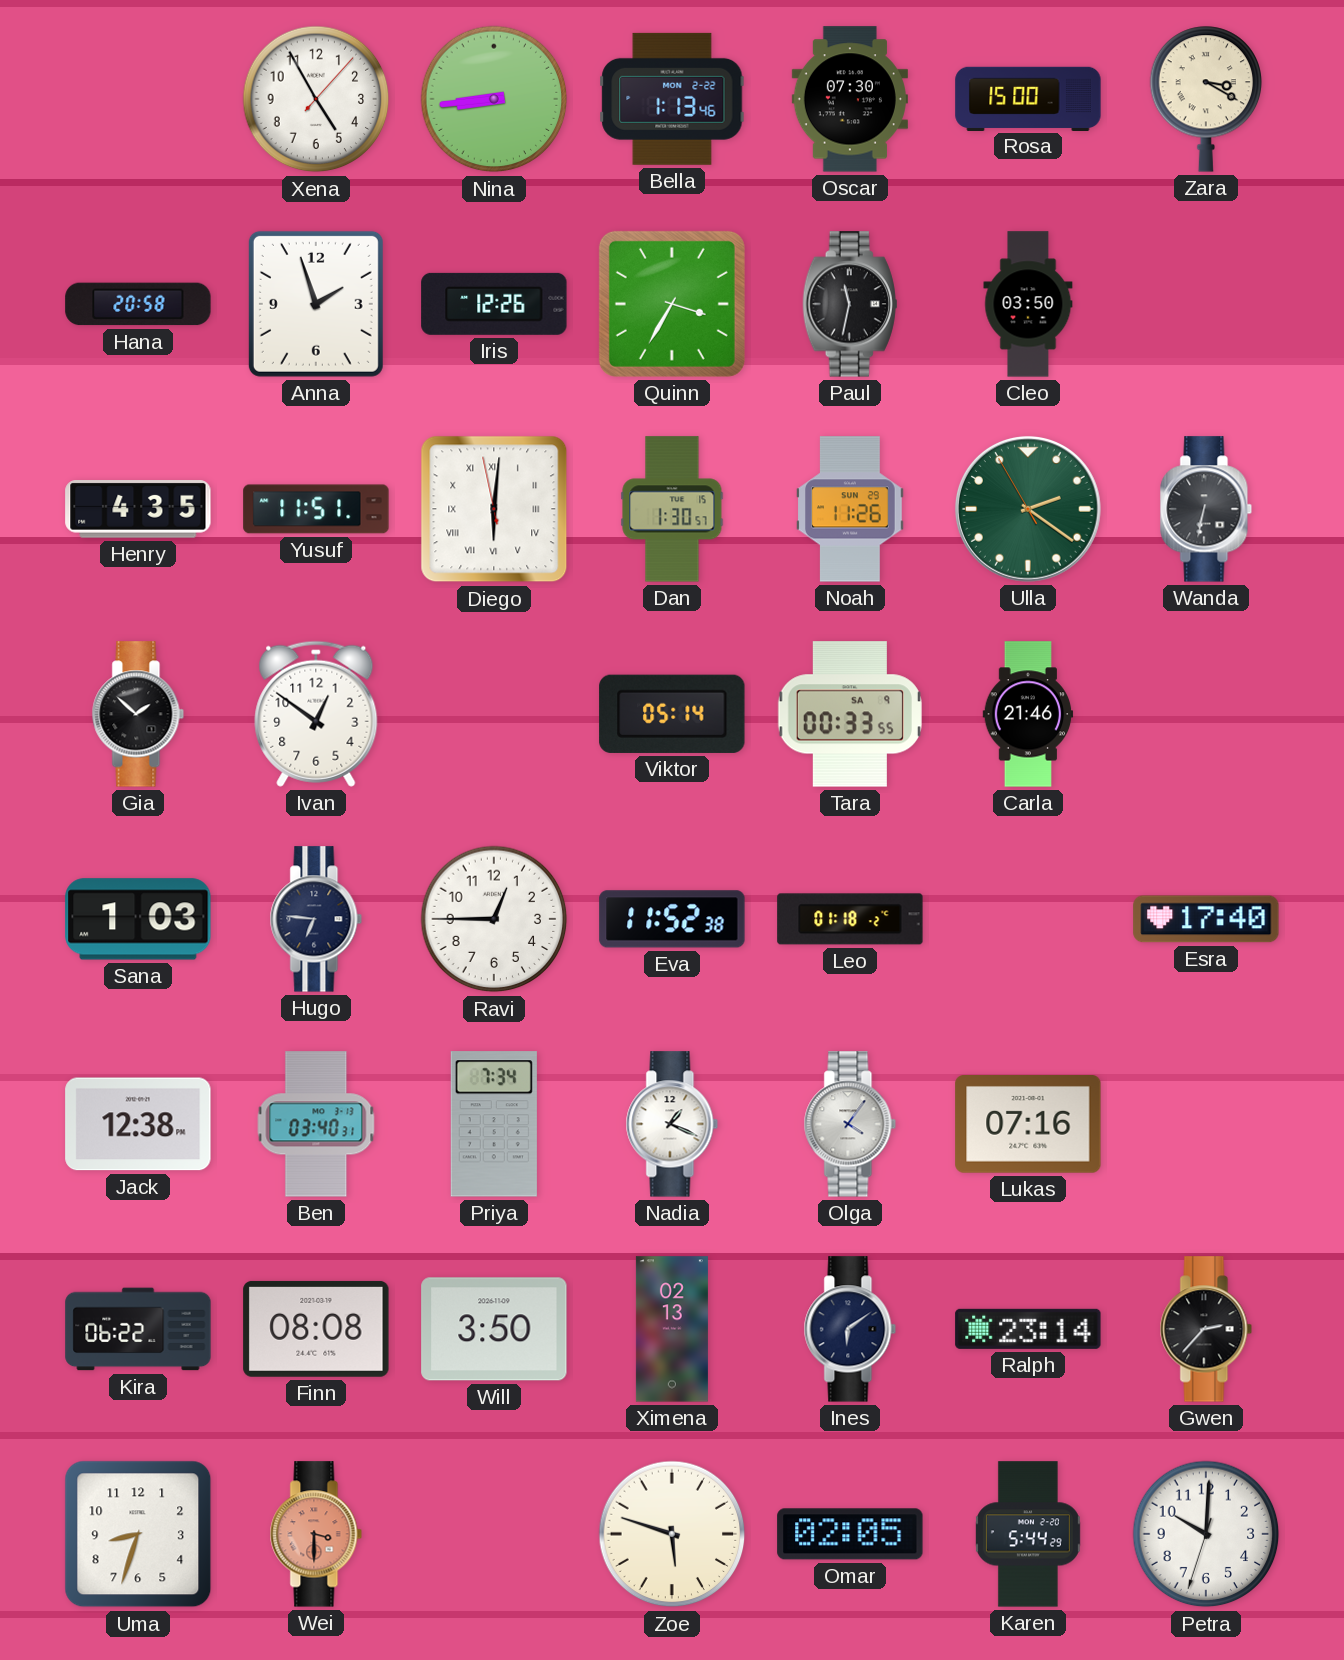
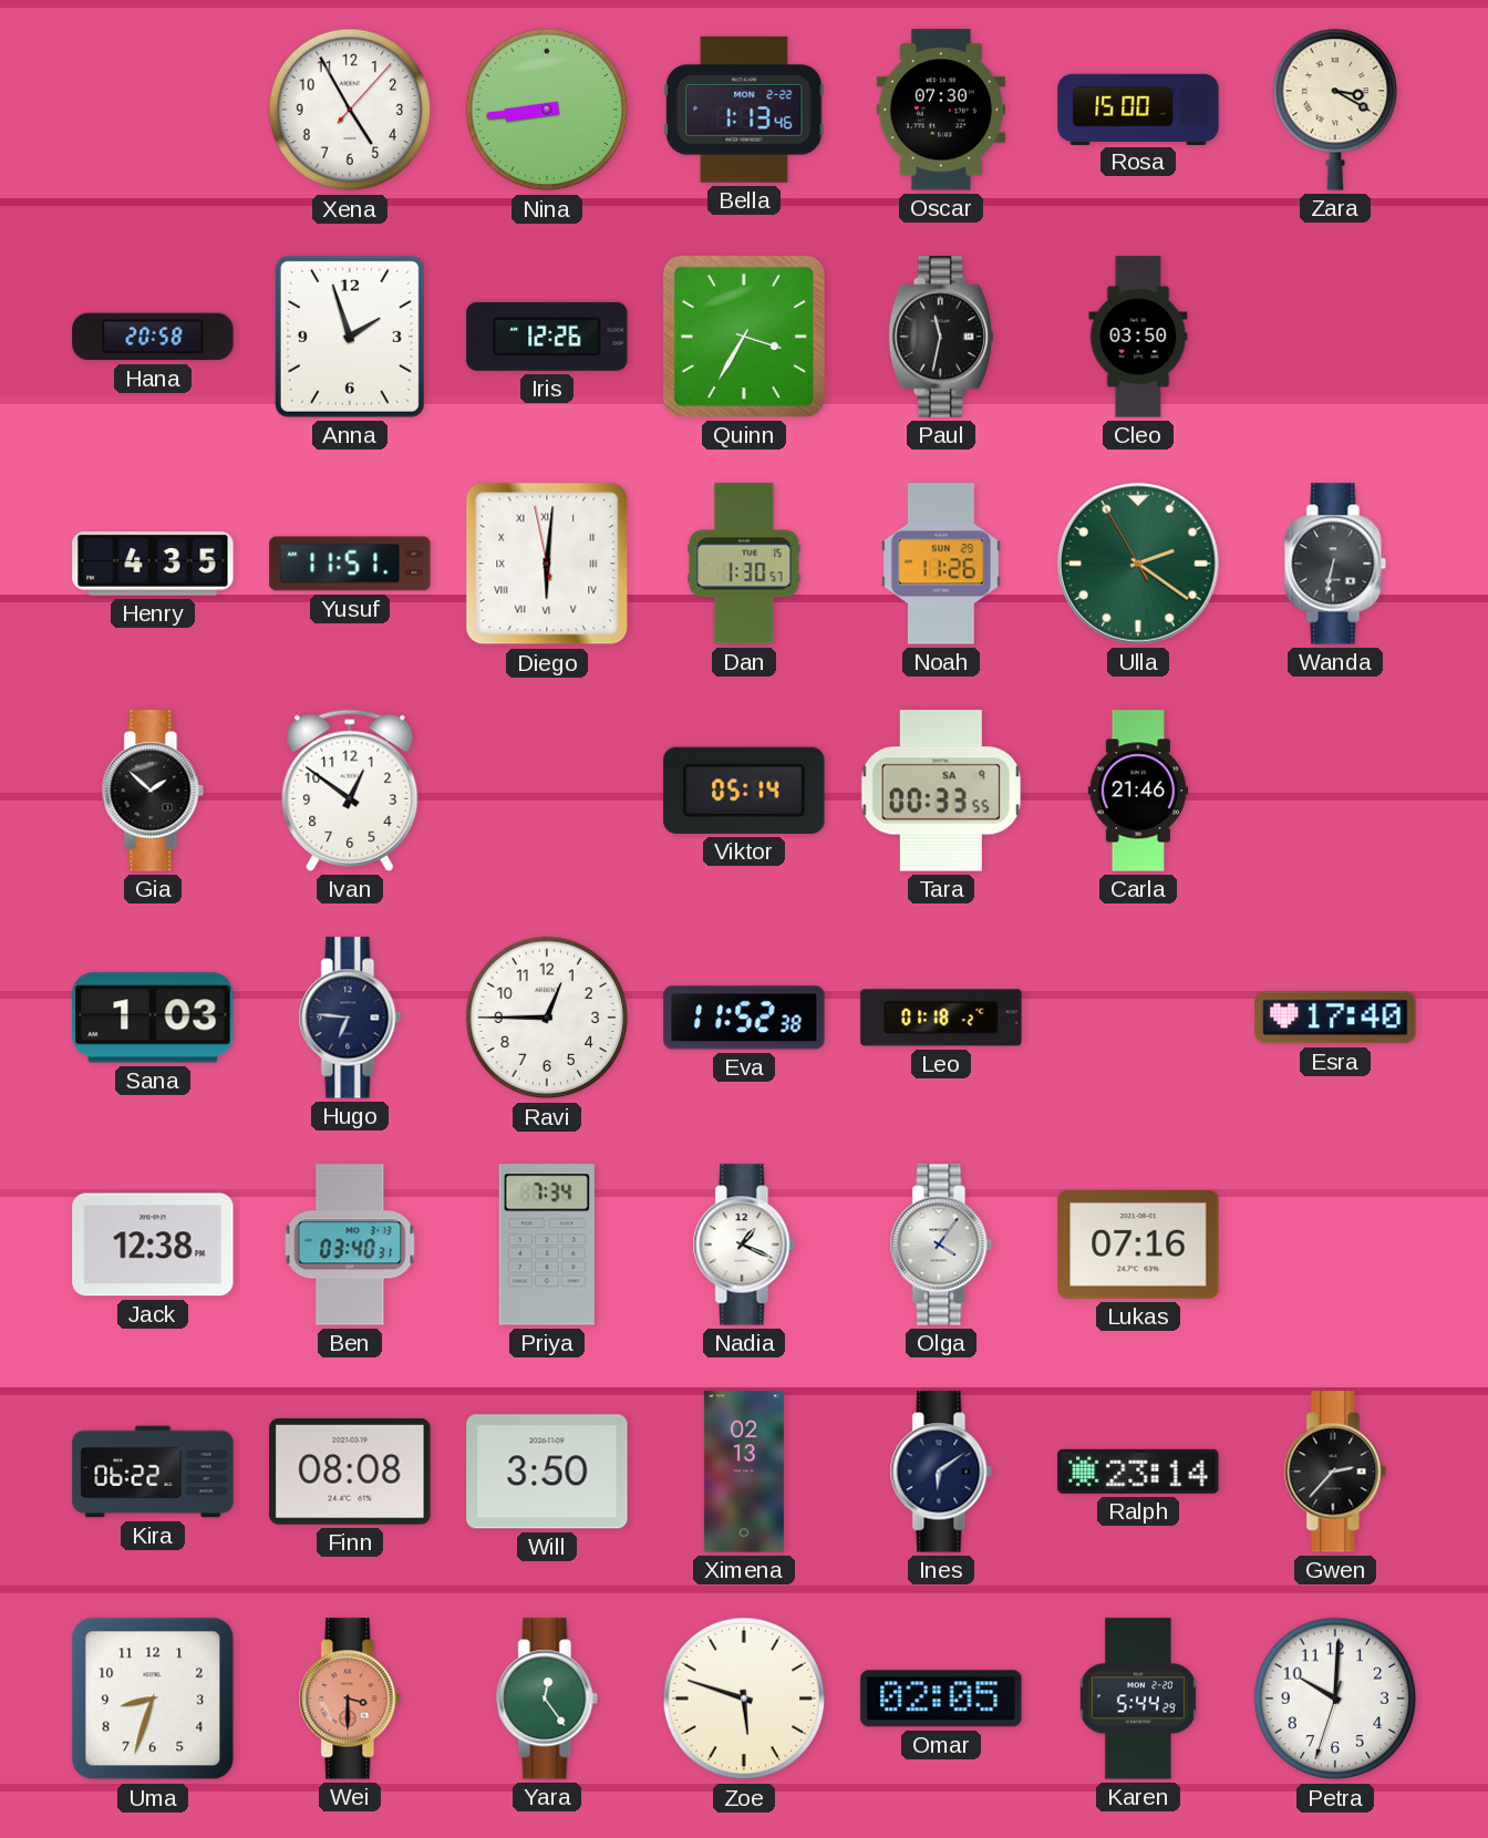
Yara: none -> 12:24 (547, 1698)
